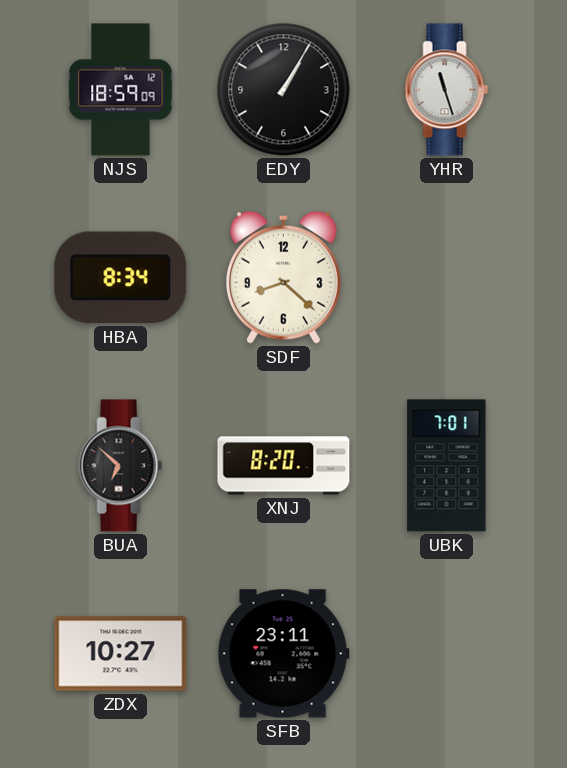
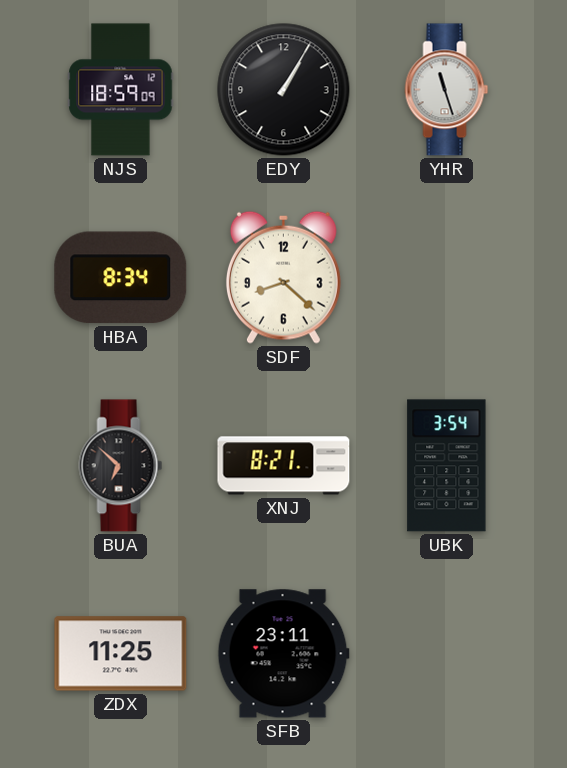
XNJ: 8:20 -> 8:21 (284, 466)
UBK: 7:01 -> 3:54 (447, 466)
ZDX: 10:27 -> 11:25 (121, 654)
